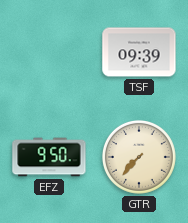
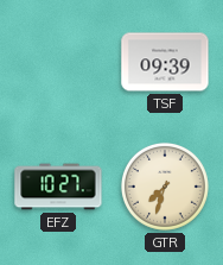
EFZ: 9:50 -> 10:27 (58, 187)
GTR: 7:37 -> 7:33 (165, 187)
